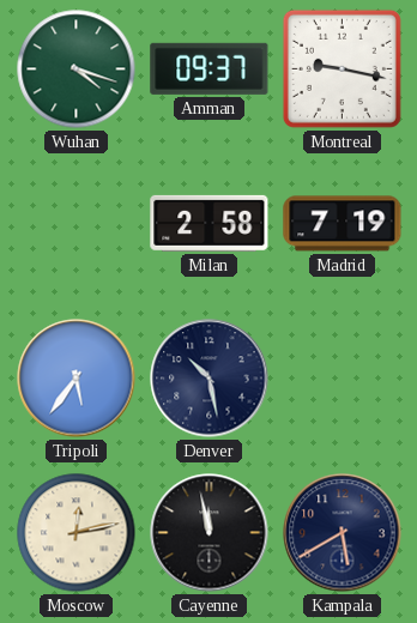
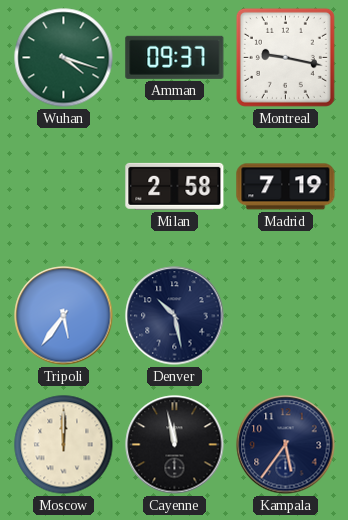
Moscow: 12:13 -> 12:00 (64, 445)
Kampala: 5:40 -> 5:36 (286, 445)
